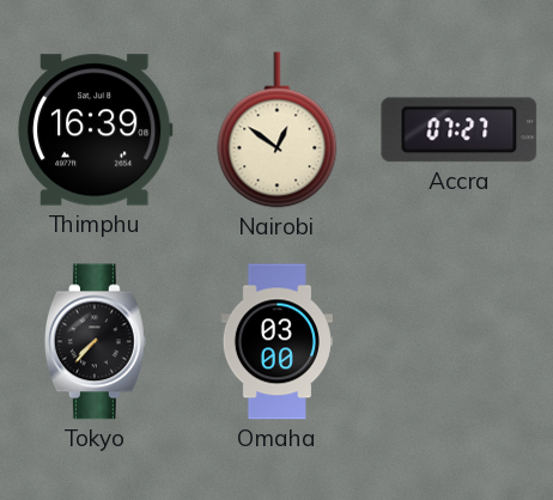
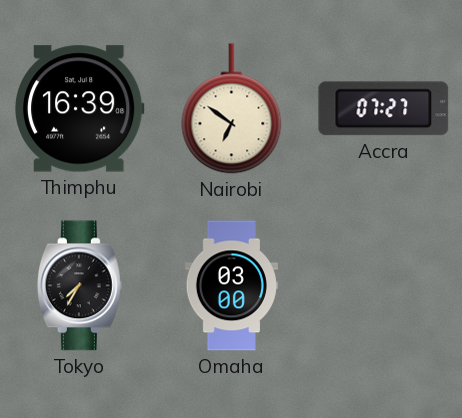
Nairobi: 12:51 -> 6:51 (232, 109)
Tokyo: 7:37 -> 7:35 (79, 286)
